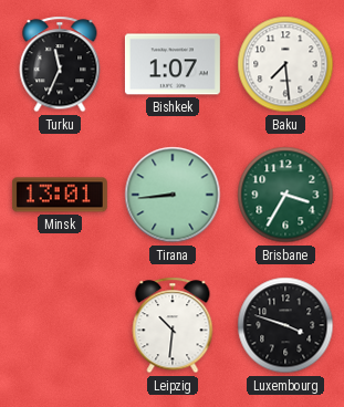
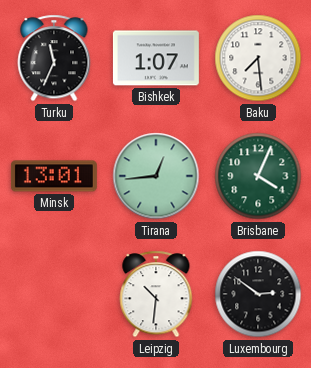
Tirana: 8:44 -> 12:44 (156, 176)
Brisbane: 3:35 -> 4:04 (258, 176)
Luxembourg: 3:48 -> 2:51 (258, 294)
